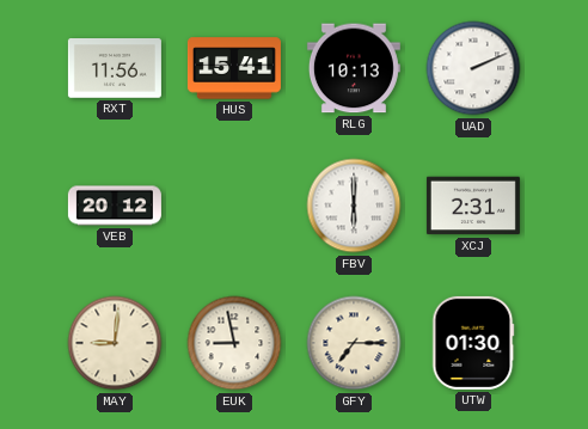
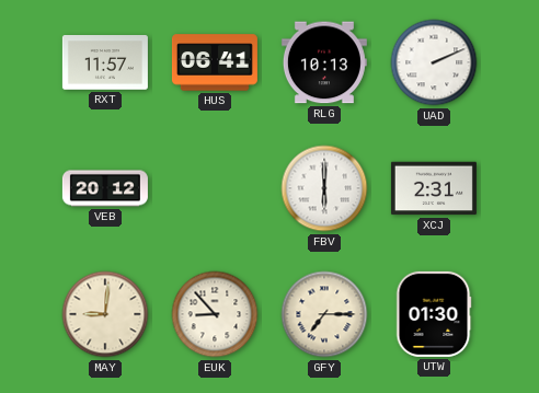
RXT: 11:56 -> 11:57 (105, 63)
HUS: 15:41 -> 06:41 (215, 62)
EUK: 8:58 -> 8:53 (215, 314)
